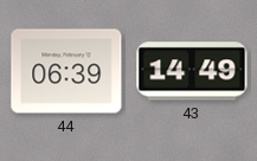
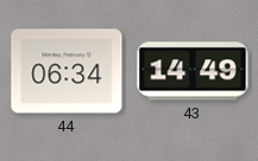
44: 06:39 -> 06:34 (67, 71)
